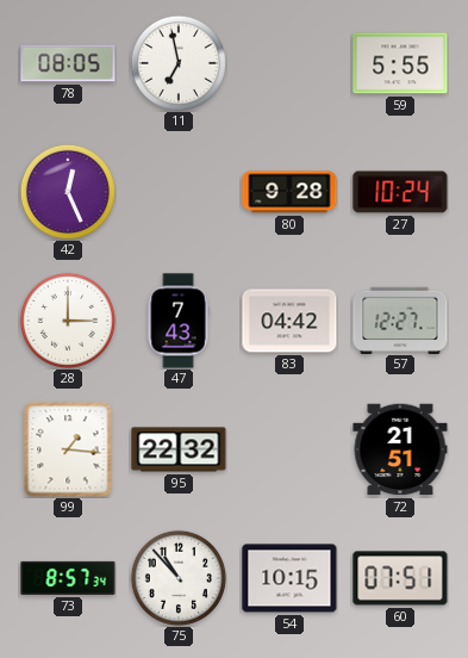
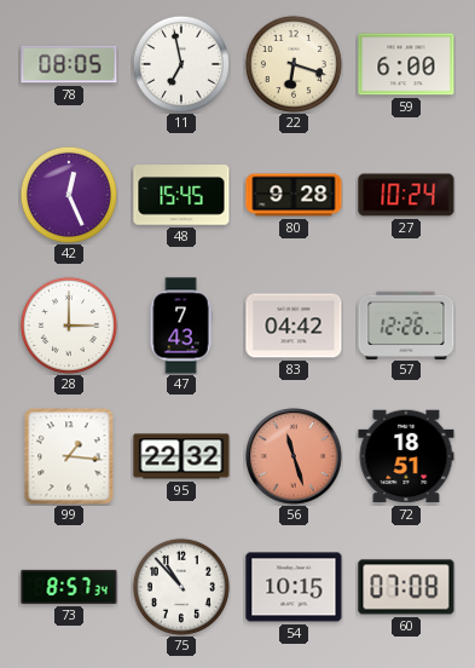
22: none -> 6:18 (294, 64)
59: 5:55 -> 6:00 (406, 64)
48: none -> 15:45 (181, 195)
57: 12:27 -> 12:26 (406, 324)
56: none -> 11:27 (295, 457)
72: 21:51 -> 18:51 (406, 456)
60: 07:51 -> 07:08 (406, 587)
